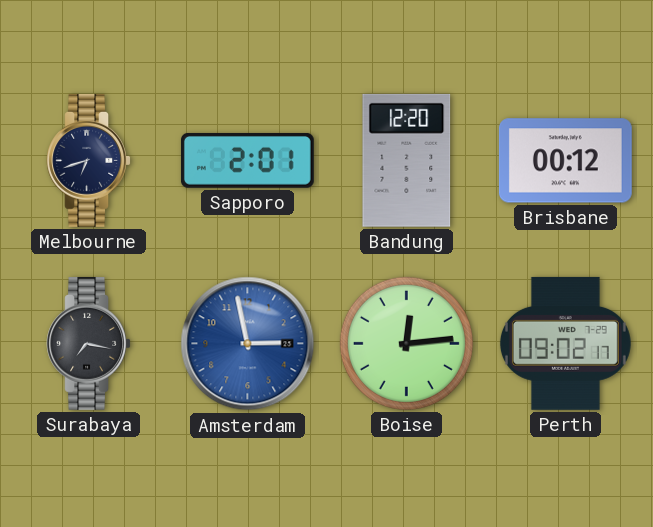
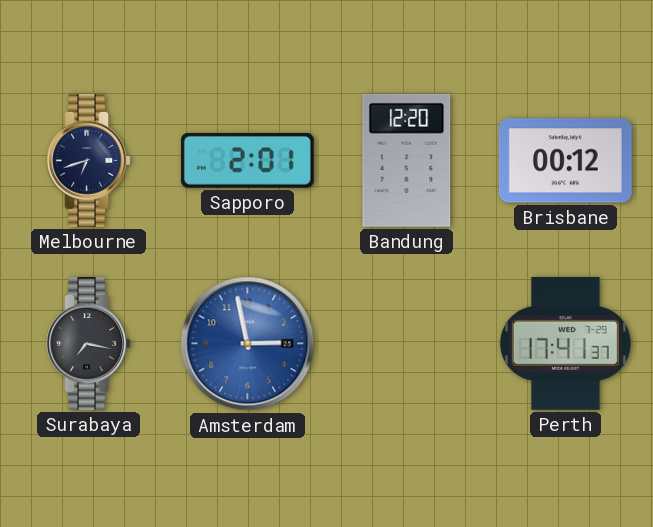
Boise: 12:14 -> none (406, 343)
Perth: 09:02 -> 17:41 (565, 343)
